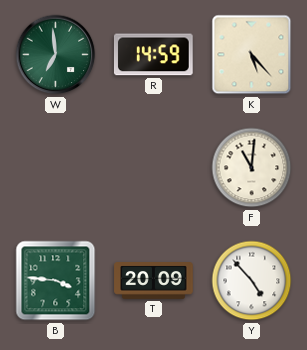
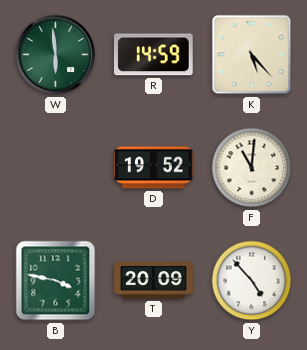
W: 6:59 -> 5:59 (56, 55)
D: none -> 19:52 (154, 168)
B: 3:46 -> 3:47 (56, 281)
